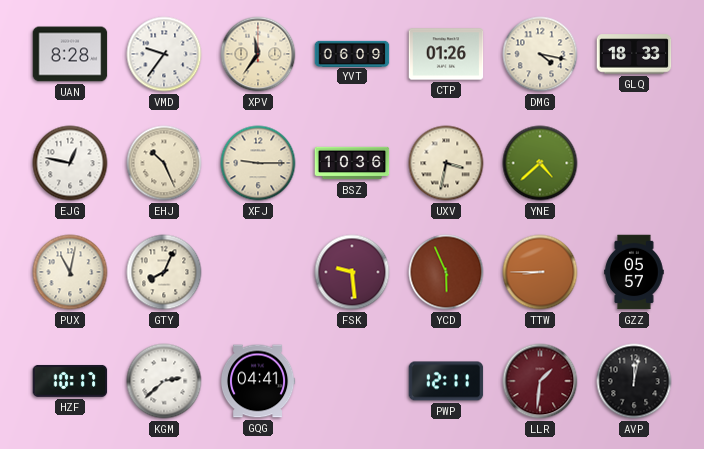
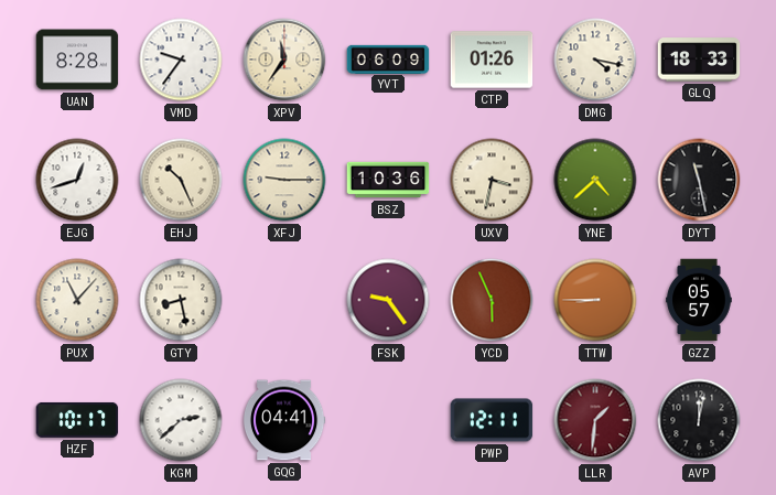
EJG: 12:47 -> 12:42 (77, 180)
DYT: none -> 11:28 (699, 180)
PUX: 11:02 -> 11:07 (77, 300)
GTY: 8:04 -> 8:28 (181, 300)
FSK: 9:29 -> 9:24 (388, 300)
